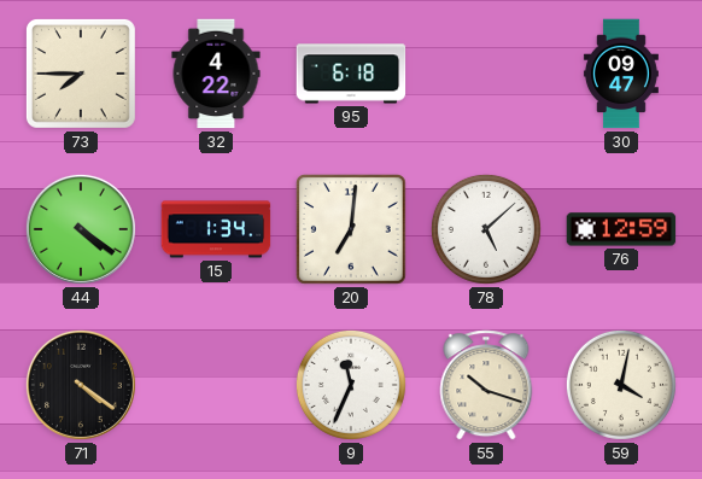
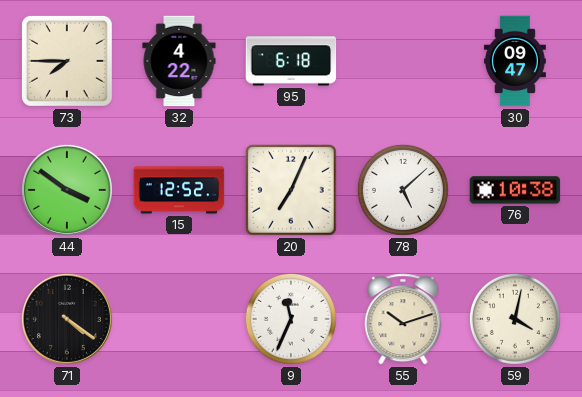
44: 4:21 -> 3:51 (67, 190)
15: 1:34 -> 12:52 (179, 190)
20: 7:01 -> 7:04 (292, 191)
76: 12:59 -> 10:38 (515, 190)
55: 10:18 -> 10:12 (403, 319)
